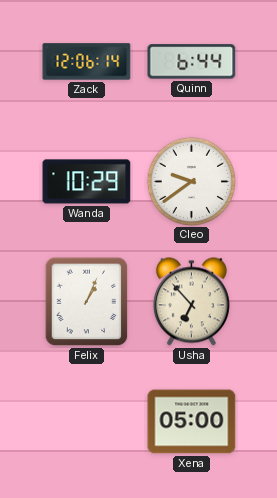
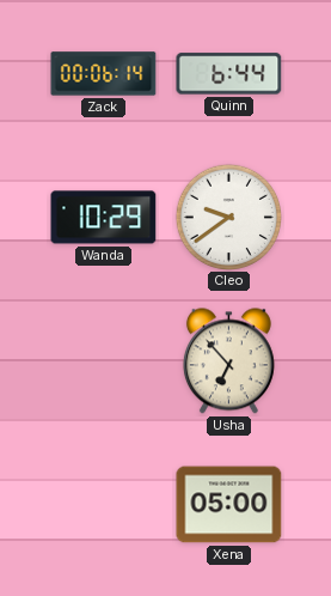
Zack: 12:06 -> 00:06 (104, 74)
Felix: 1:04 -> none (87, 302)
